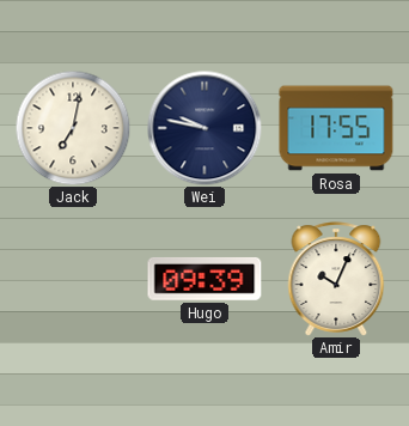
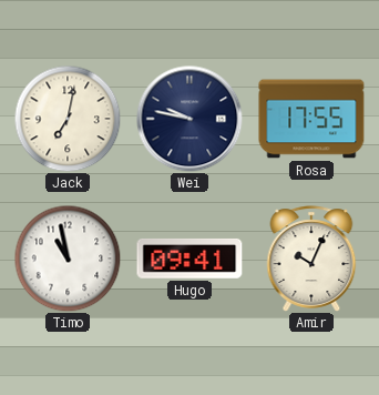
Timo: none -> 10:58 (68, 259)
Hugo: 09:39 -> 09:41 (189, 259)
